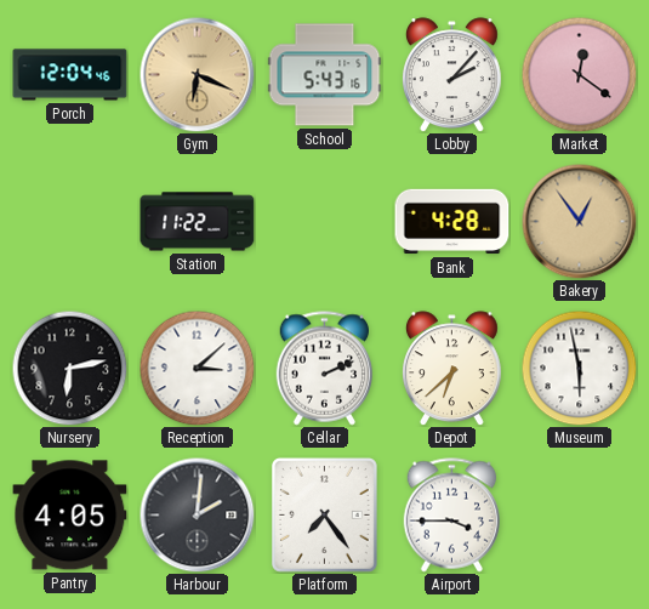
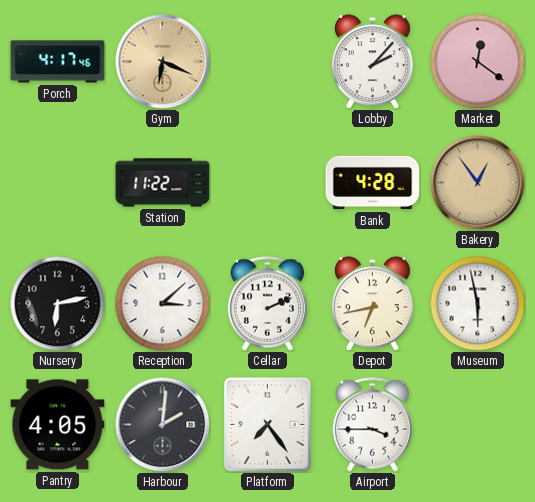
Porch: 12:04 -> 4:17 (58, 62)
School: 5:43 -> none (325, 75)
Depot: 6:38 -> 6:43 (372, 304)
